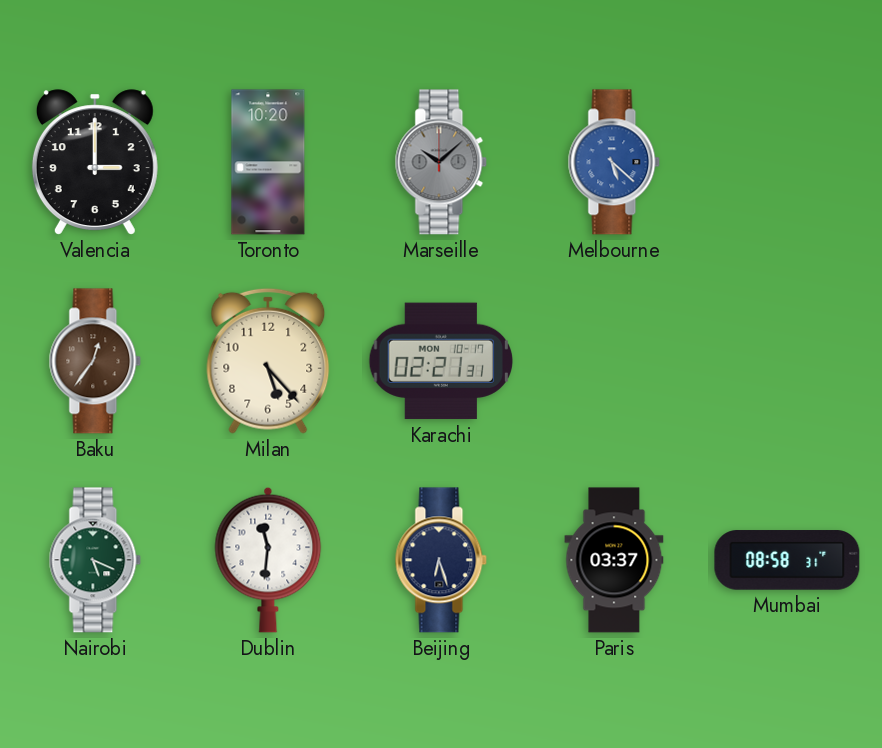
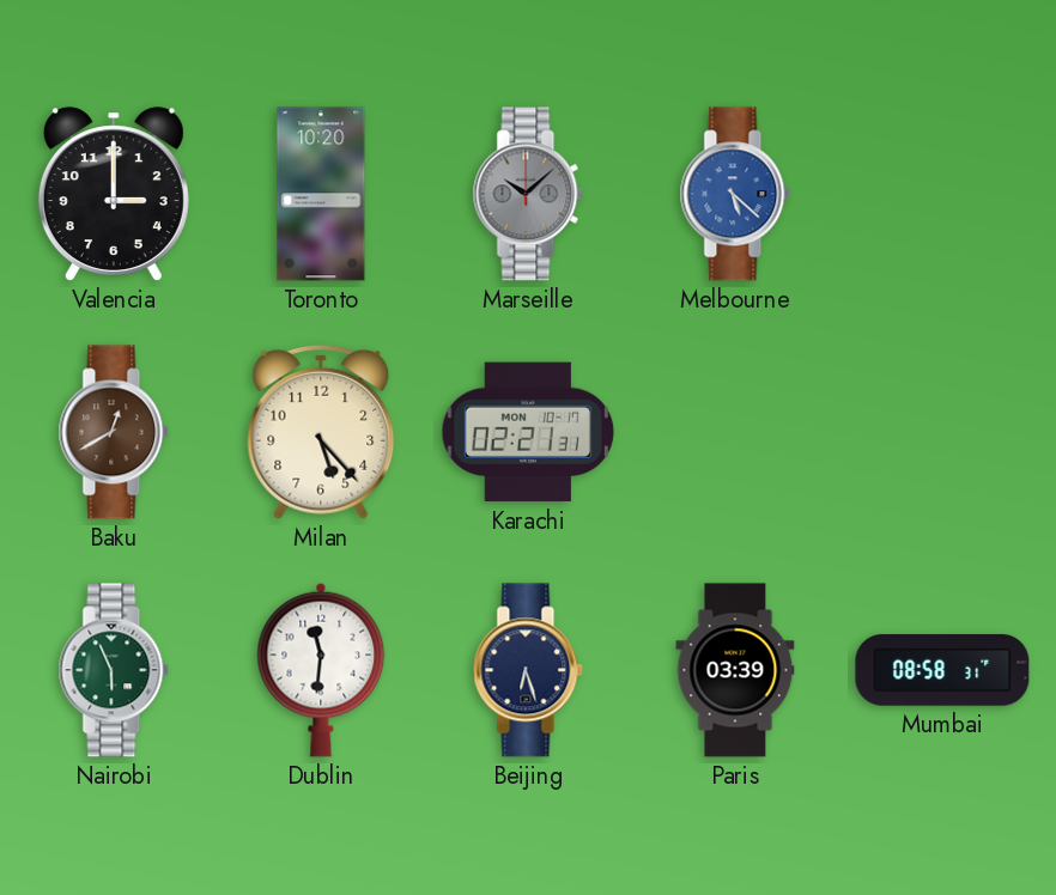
Baku: 12:36 -> 12:40 (114, 432)
Nairobi: 5:19 -> 5:56 (114, 670)
Paris: 03:37 -> 03:39 (735, 670)
